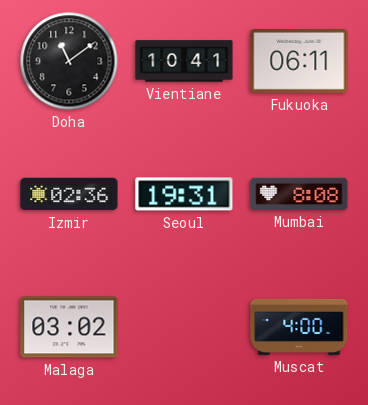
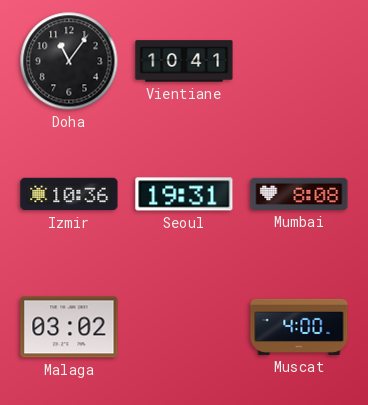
Doha: 11:09 -> 11:06 (69, 61)
Fukuoka: 06:11 -> none (299, 62)
Izmir: 02:36 -> 10:36 (69, 194)
